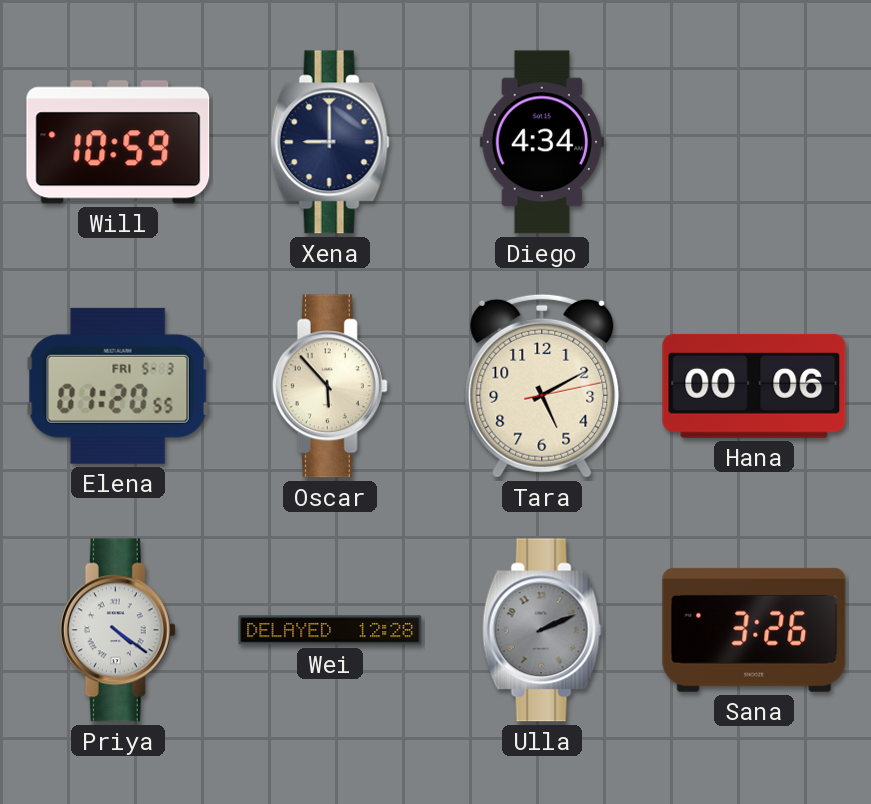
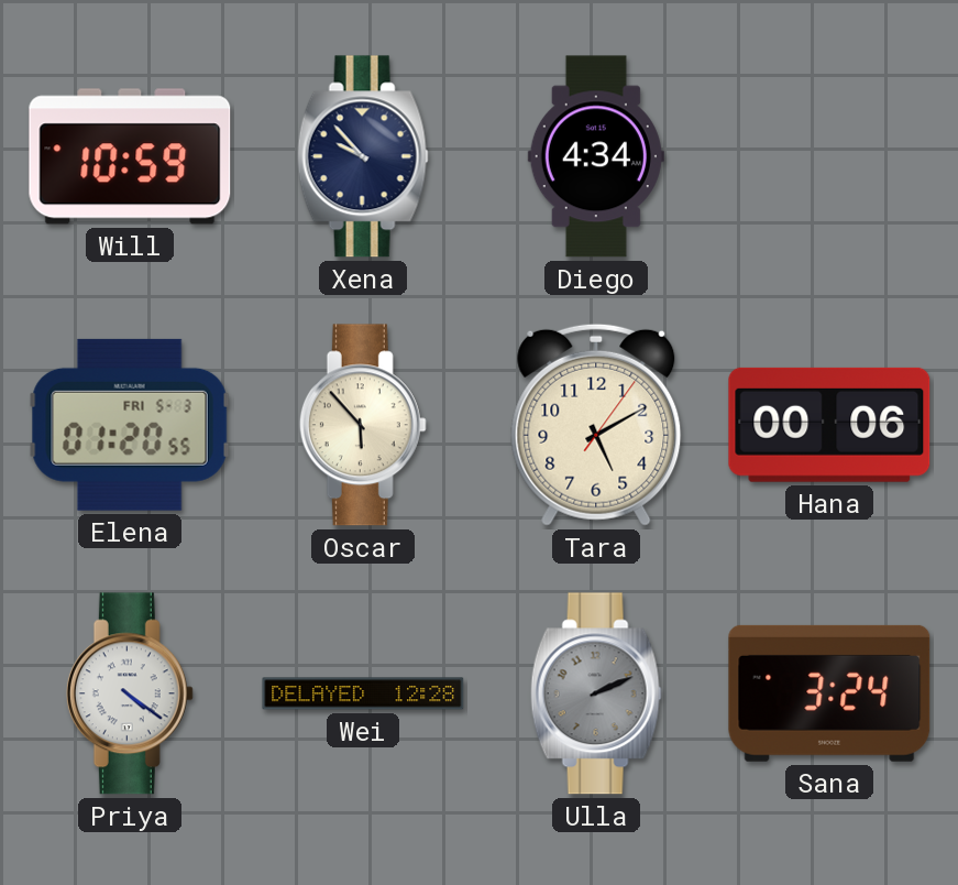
Xena: 9:00 -> 9:53 (363, 156)
Tara: 5:10:13 -> 5:10:06 (596, 425)
Sana: 3:26 -> 3:24 (829, 693)
